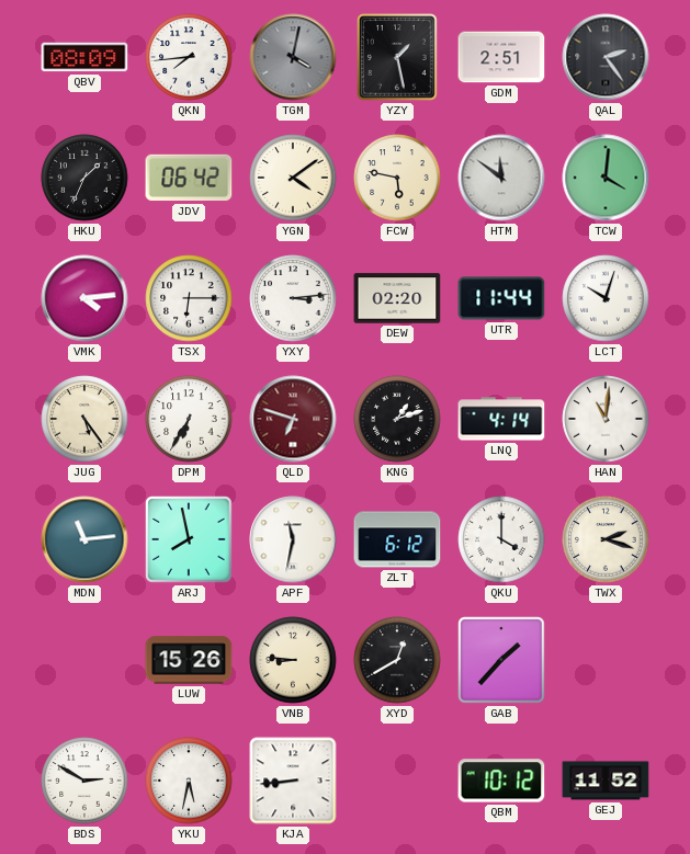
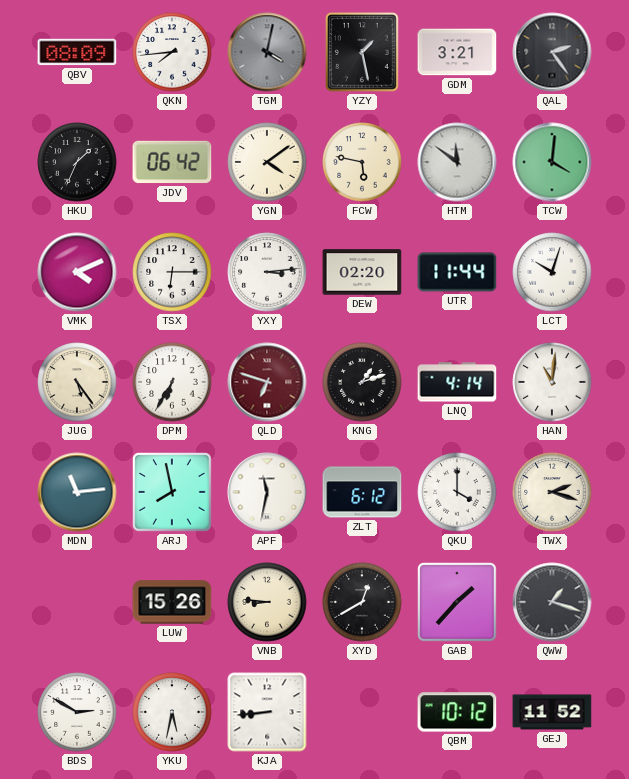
GDM: 2:51 -> 3:21 (457, 52)
VMK: 4:14 -> 4:11 (77, 272)
QWW: none -> 1:18 (552, 602)
